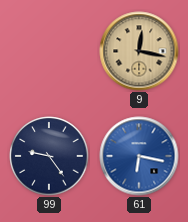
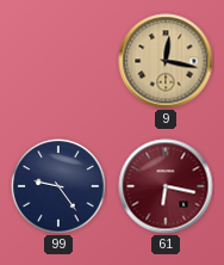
61 dial: blue -> burgundy (166, 186)
